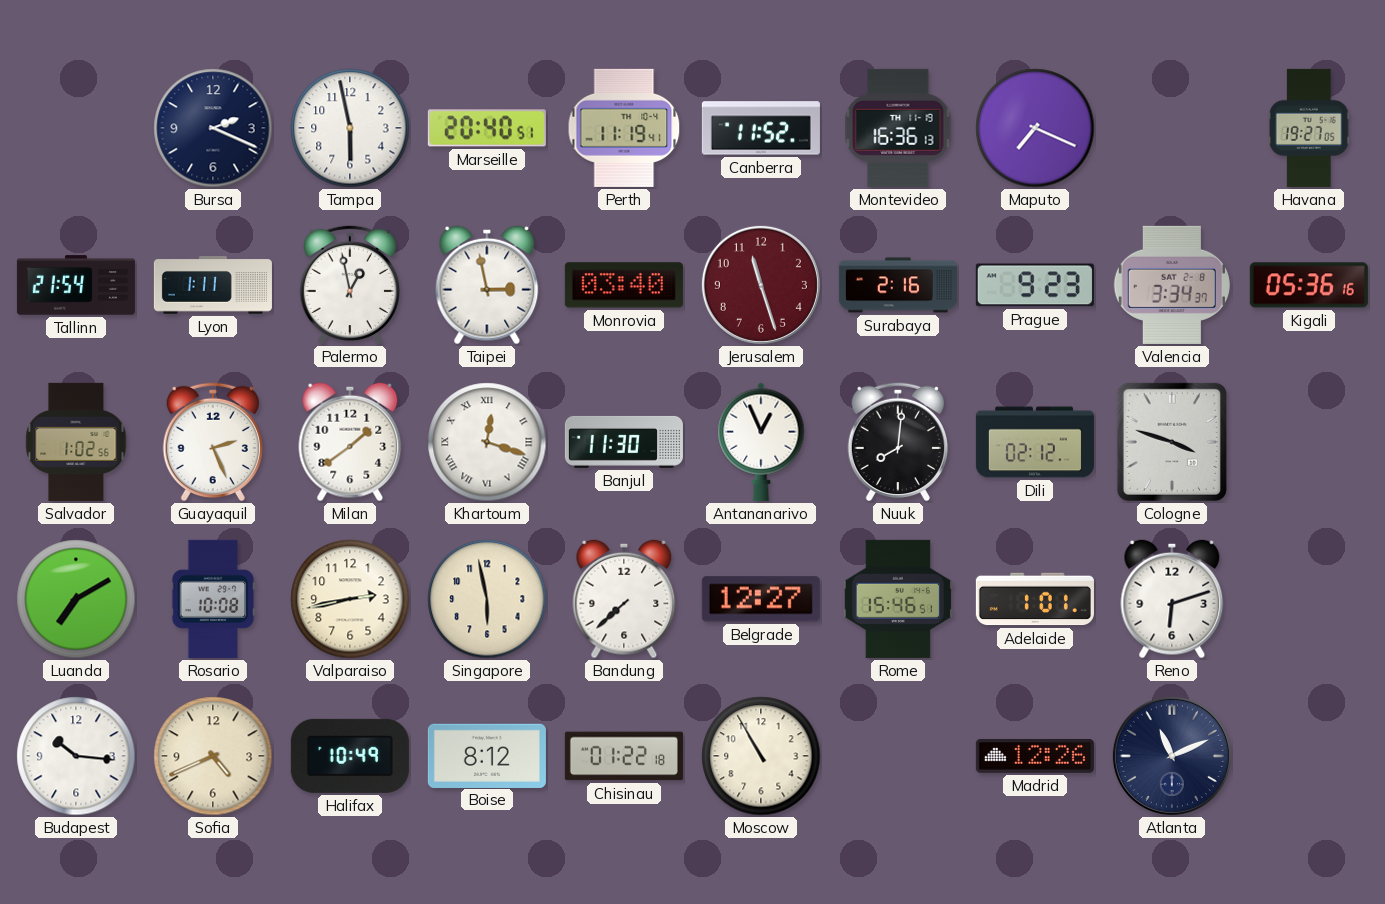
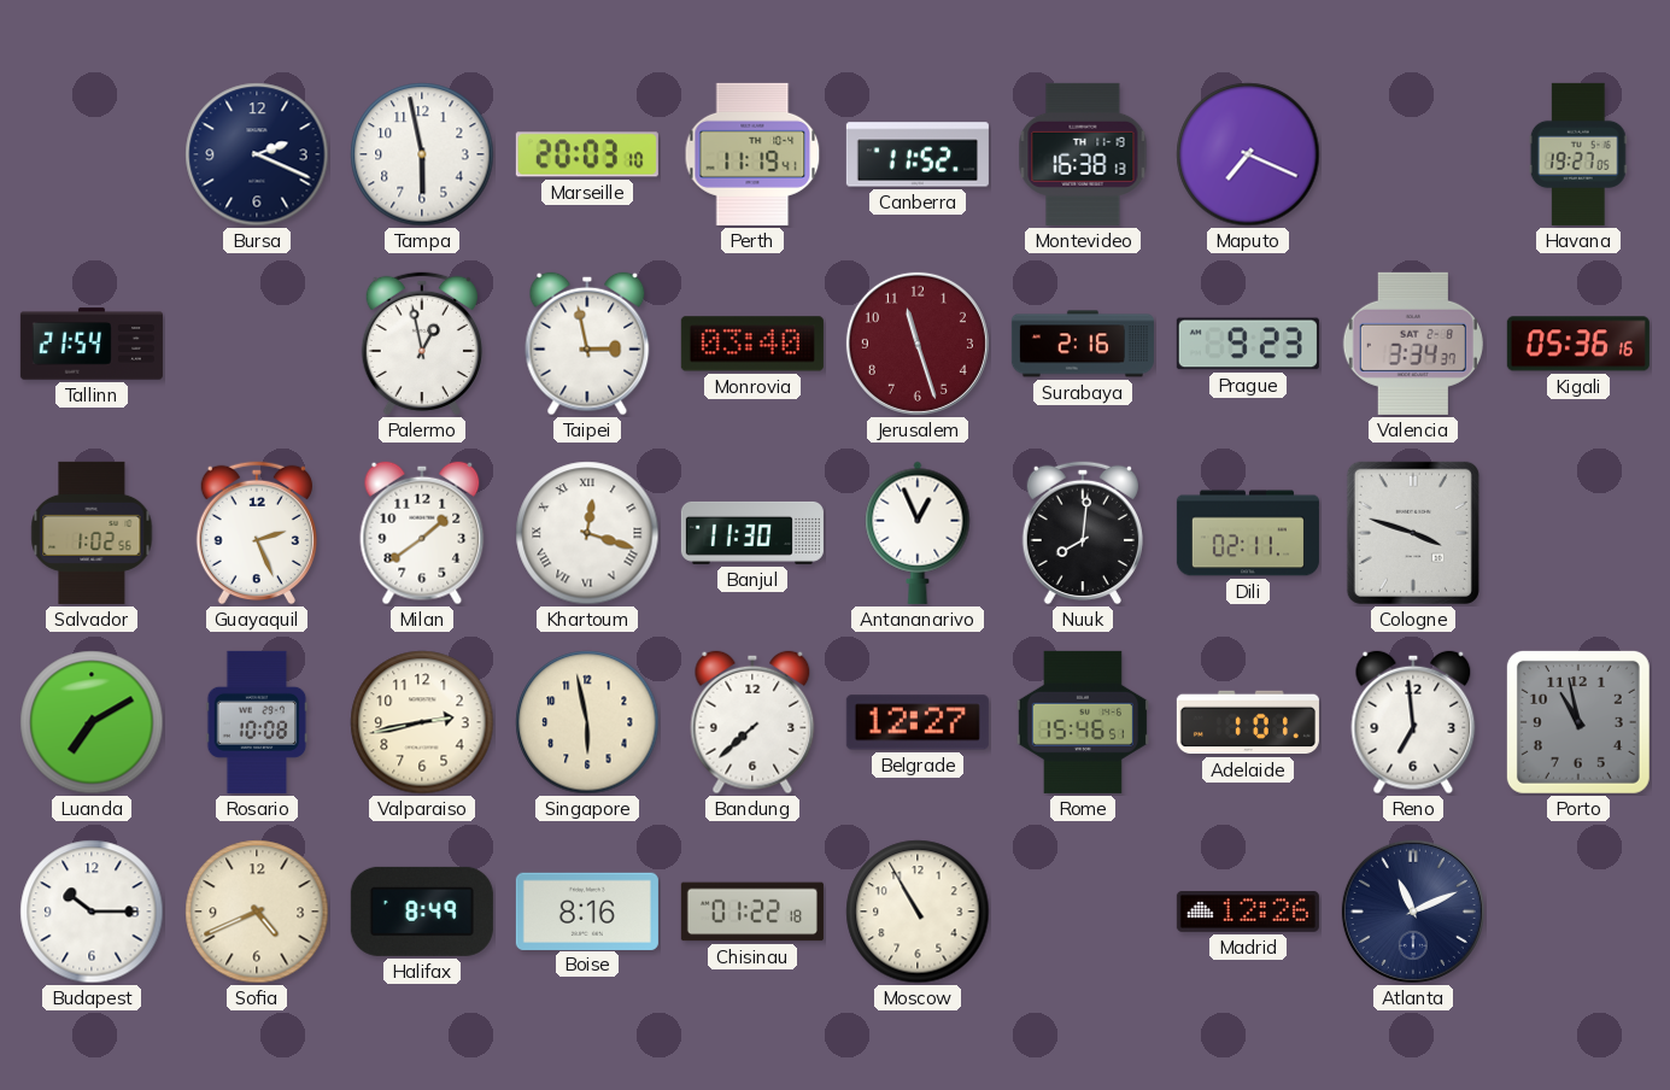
Marseille: 20:40 -> 20:03 (587, 154)
Montevideo: 16:36 -> 16:38 (1083, 154)
Lyon: 1:11 -> none (213, 285)
Dili: 02:12 -> 02:11 (1248, 533)
Reno: 6:12 -> 6:59 (1413, 722)
Porto: none -> 10:58 (1578, 722)
Budapest: 10:16 -> 10:15 (92, 912)
Halifax: 10:49 -> 8:49 (422, 912)
Boise: 8:12 -> 8:16 (587, 910)
